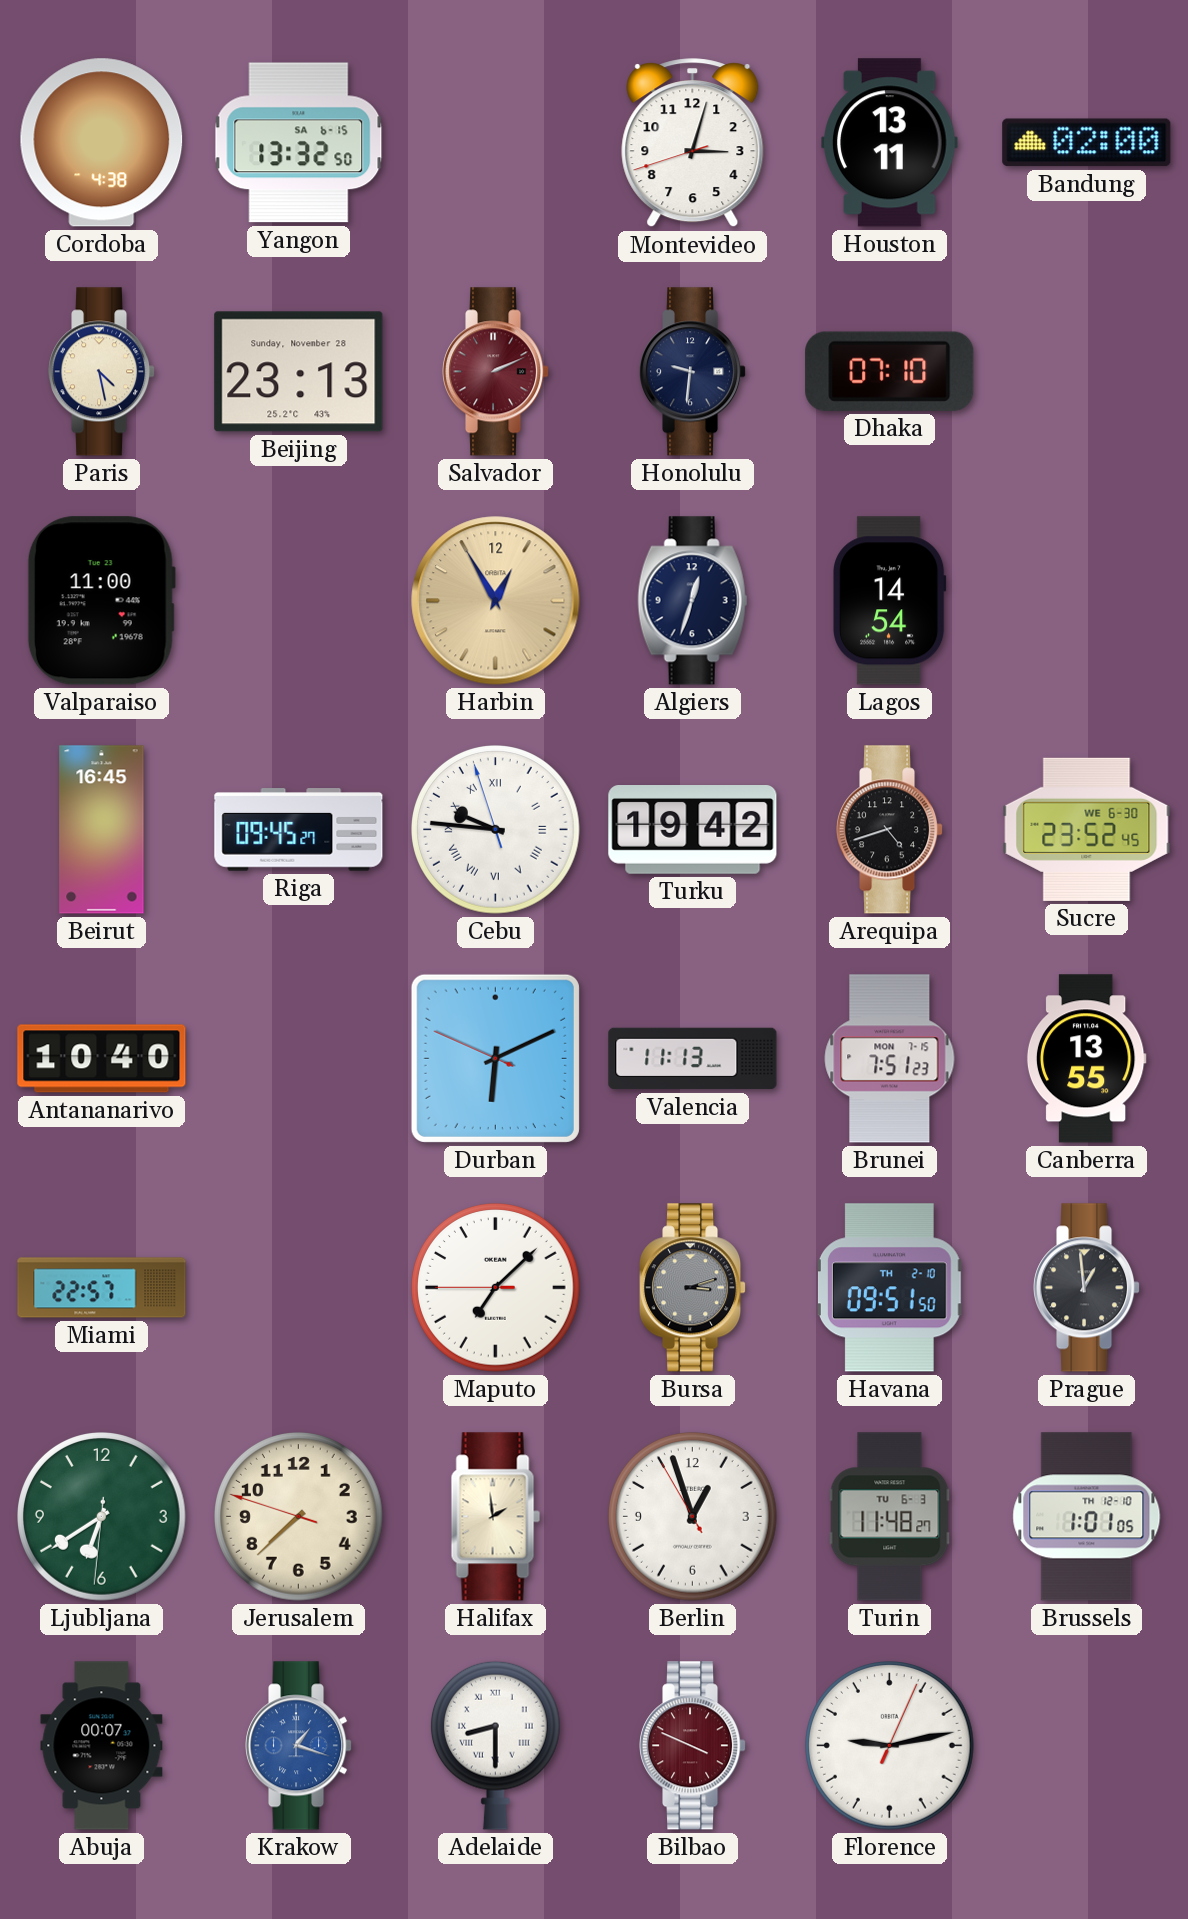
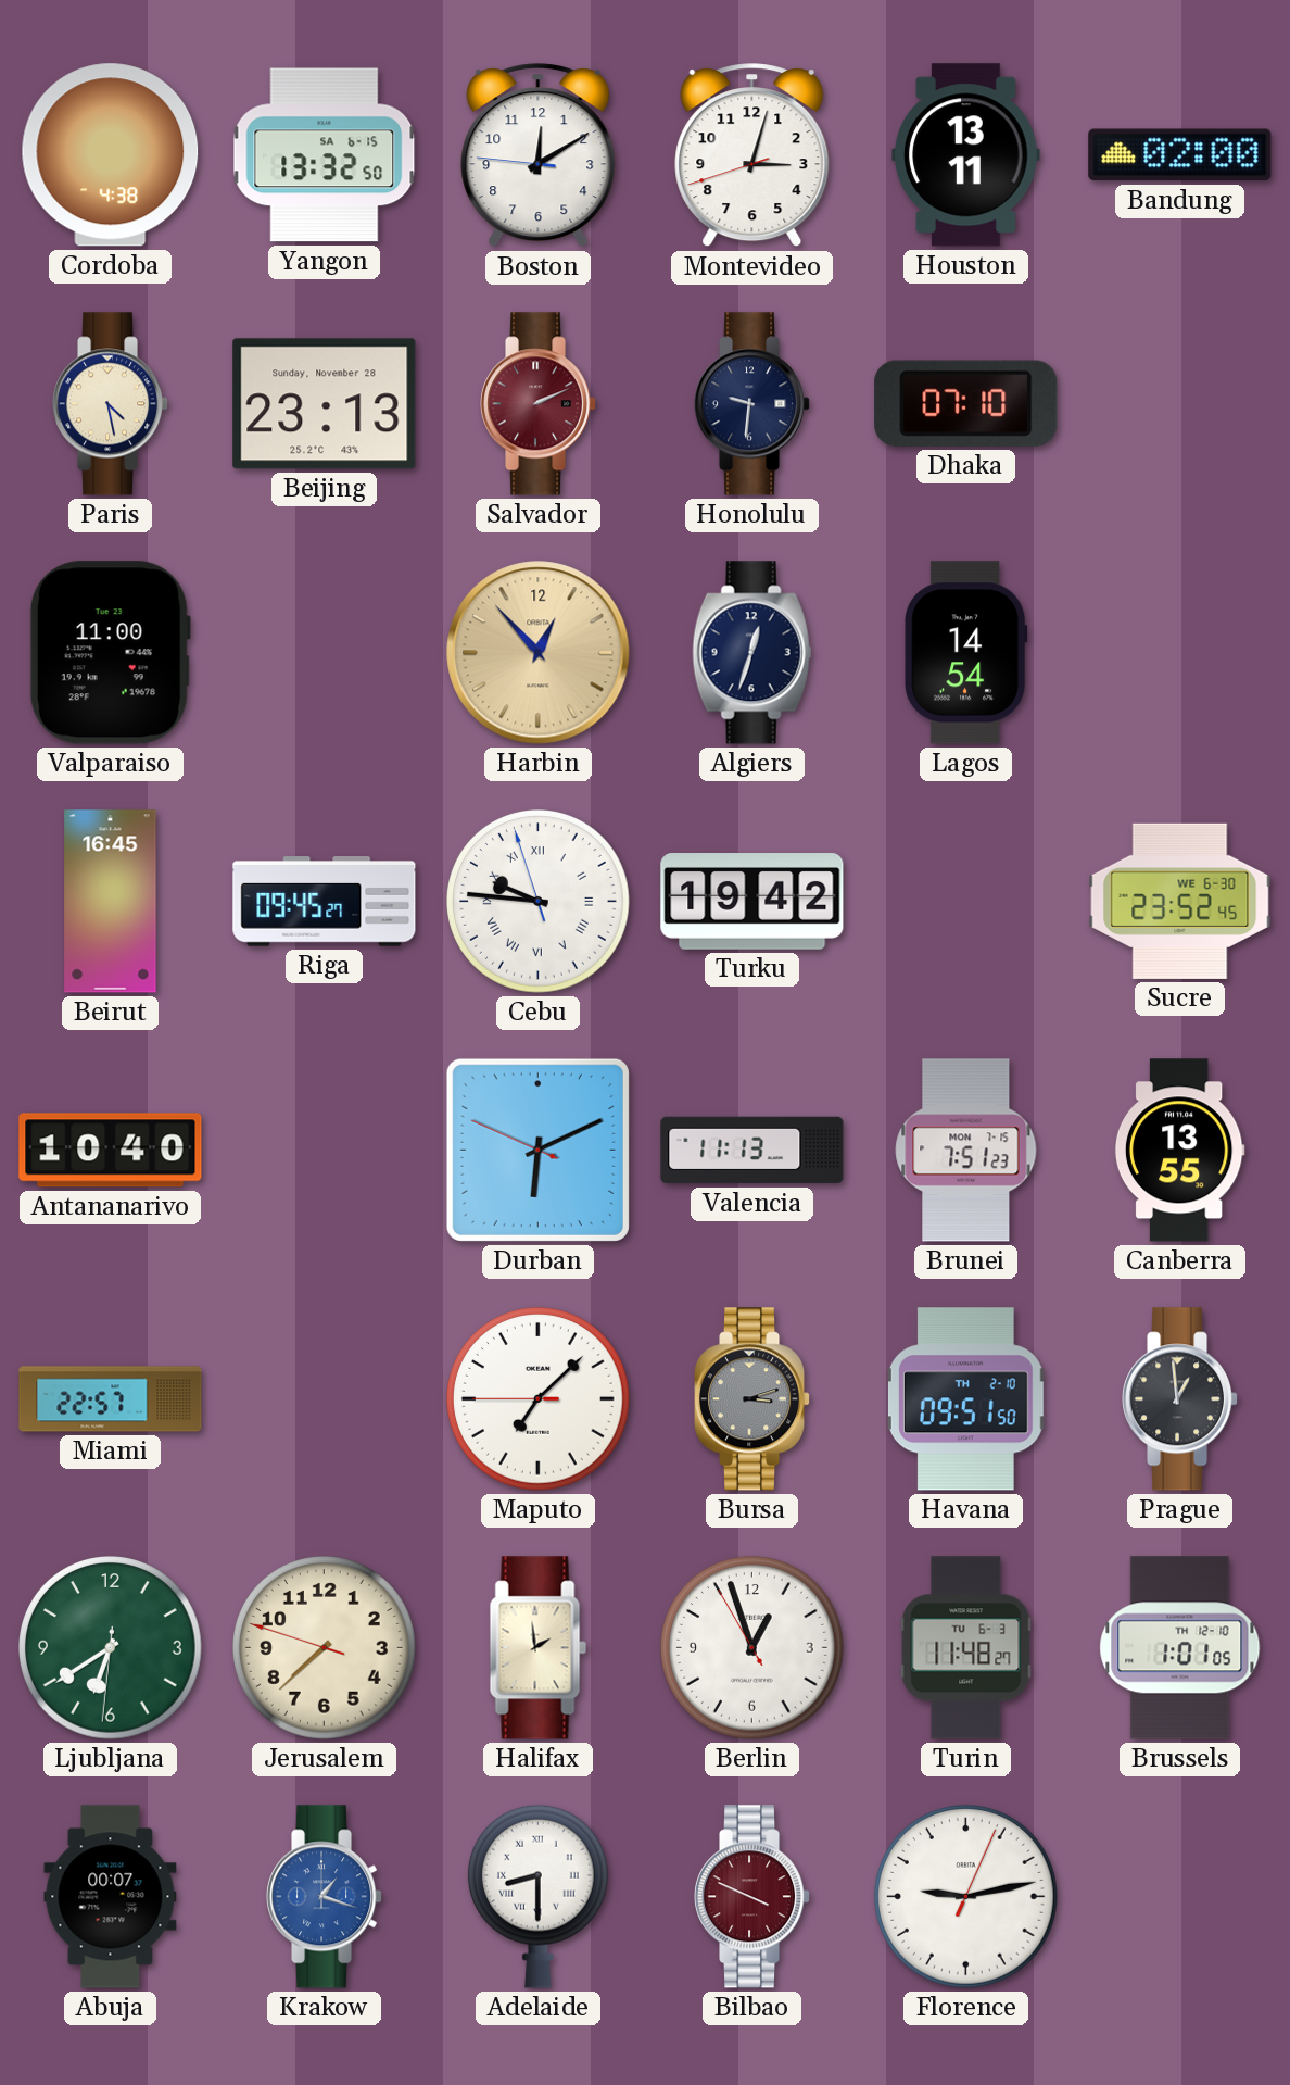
Boston: none -> 12:09 (539, 155)
Harbin: 12:55 -> 12:53 (539, 653)
Arequipa: 4:42 -> none (891, 830)
